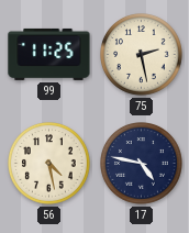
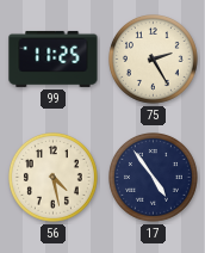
75: 2:28 -> 2:25 (154, 60)
17: 4:47 -> 4:54 (154, 178)
